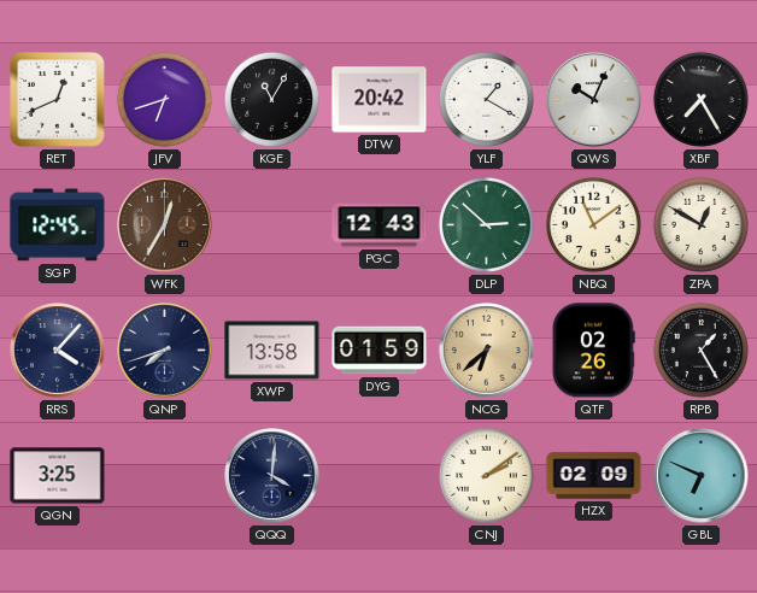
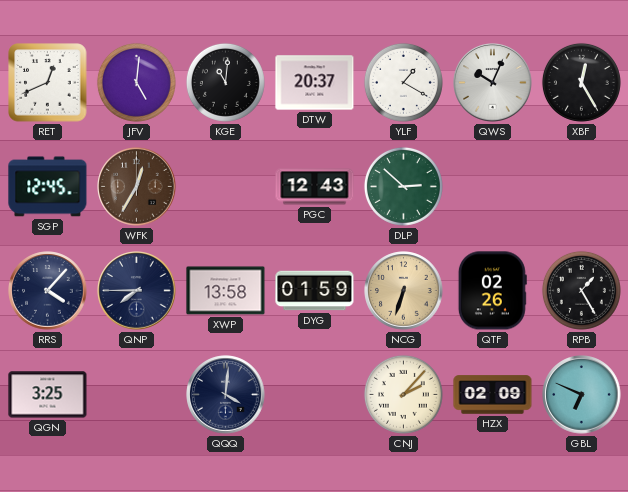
JFV: 6:42 -> 5:01 (136, 82)
KGE: 11:05 -> 11:01 (225, 82)
DTW: 20:42 -> 20:37 (315, 83)
XBF: 7:25 -> 12:25 (581, 82)
NBQ: 11:09 -> none (593, 224)
ZPA: 12:50 -> none (700, 224)
QNP: 7:42 -> 7:45 (137, 291)
NCG: 6:38 -> 6:33 (404, 291)
CNJ: 2:09 -> 2:07 (403, 394)
